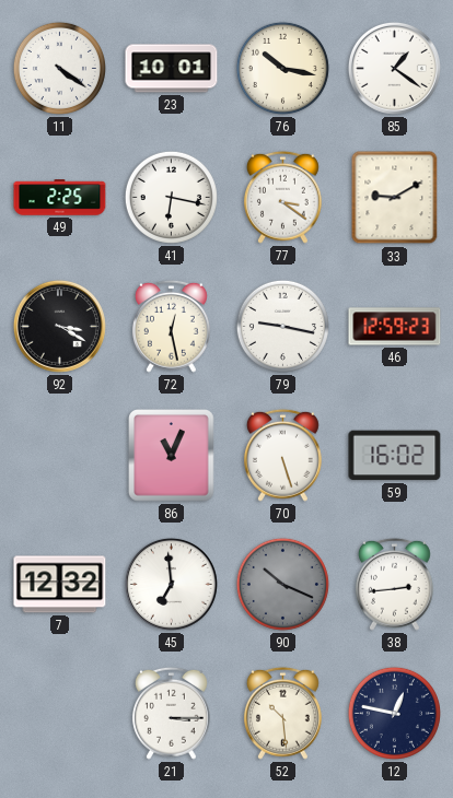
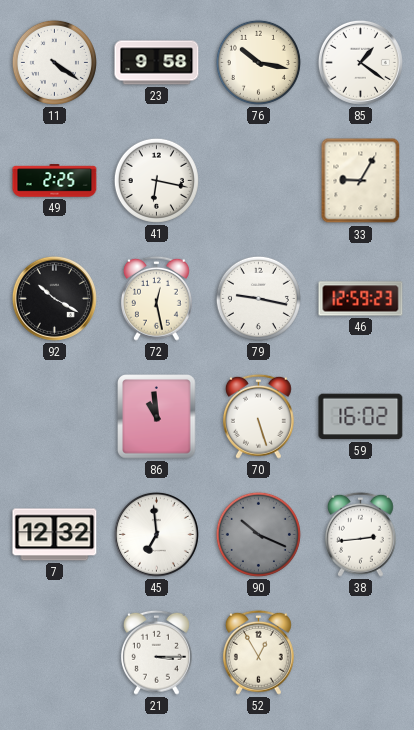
23: 10:01 -> 9:58 (157, 63)
77: 3:21 -> none (282, 197)
33: 9:10 -> 9:05 (361, 181)
92: 3:20 -> 10:20 (54, 298)
86: 11:04 -> 10:59 (157, 417)
52: 10:29 -> 12:55 (258, 652)
12: 12:47 -> none (394, 713)
